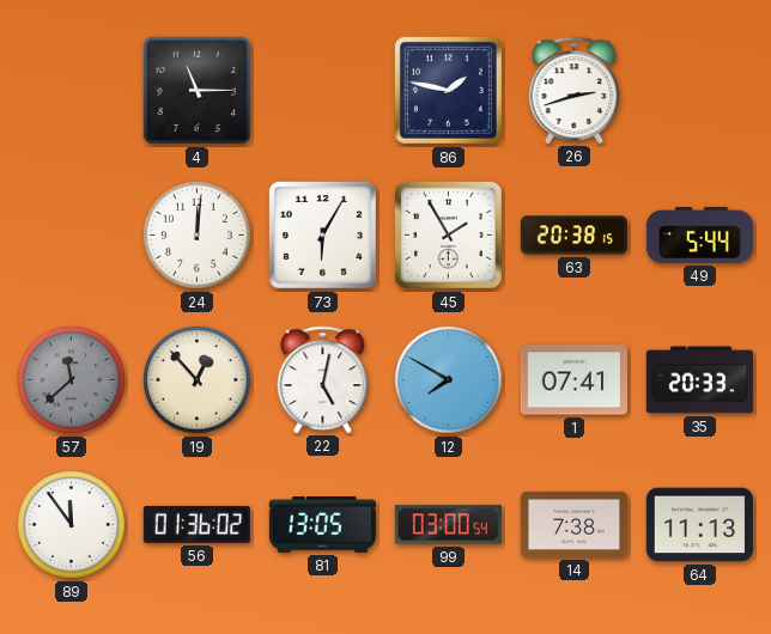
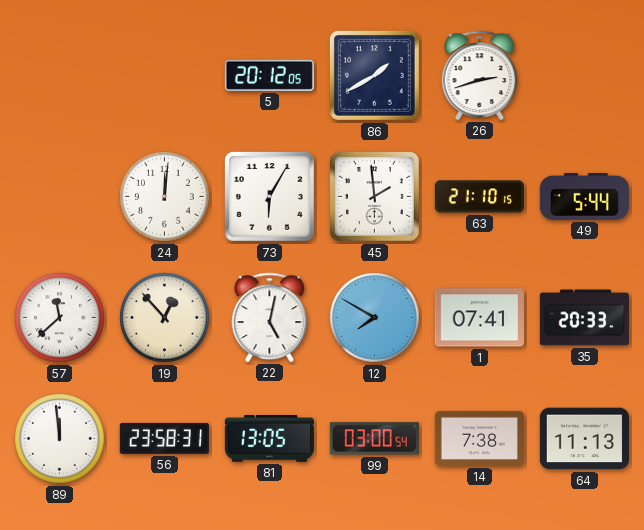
4: 11:15 -> none (198, 91)
5: none -> 20:12 (269, 75)
86: 1:47 -> 1:40 (374, 75)
45: 1:55 -> 1:59 (375, 197)
63: 20:38 -> 21:10 (479, 197)
57 dial: grey -> white (60, 318)
89: 11:54 -> 11:59 (60, 439)
56: 01:36 -> 23:58 (164, 438)
